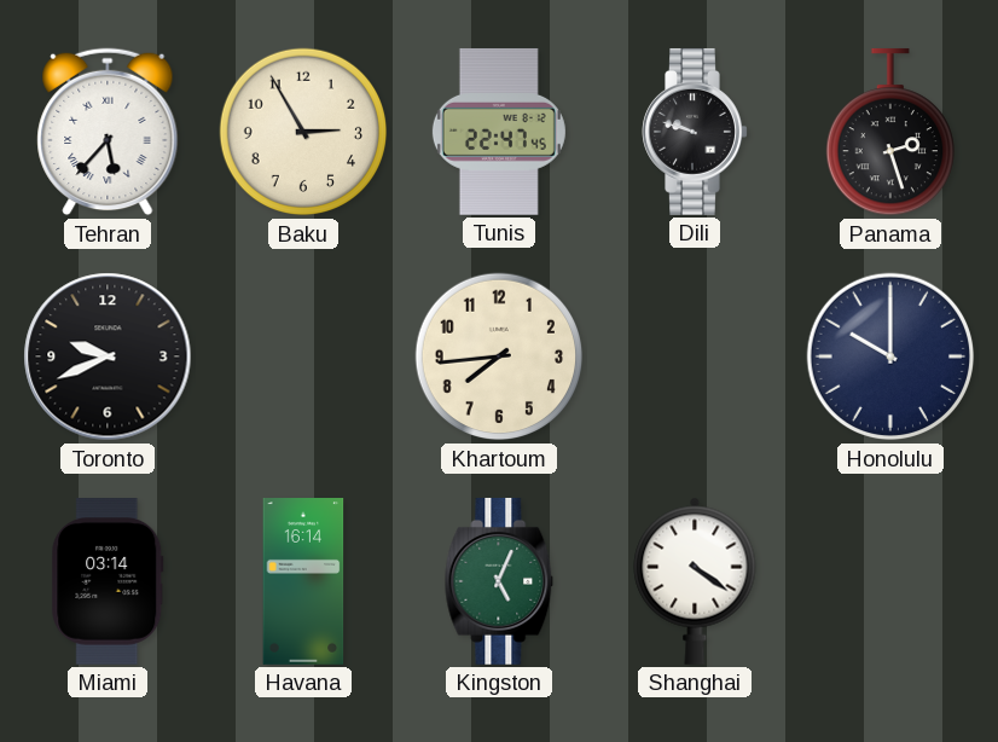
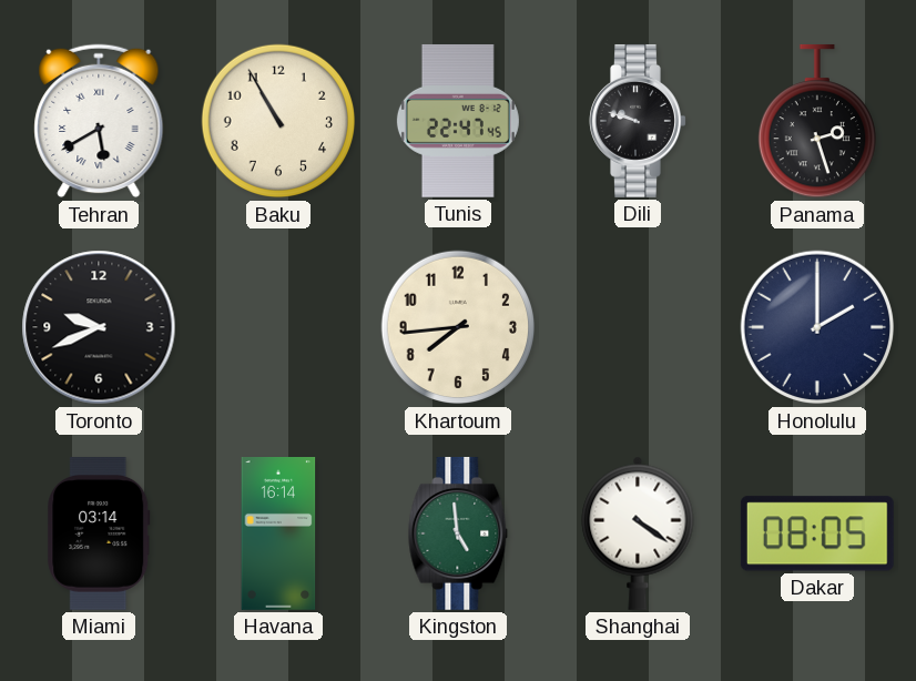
Tehran: 5:37 -> 5:40 (99, 121)
Baku: 2:55 -> 10:55 (278, 121)
Honolulu: 10:00 -> 2:00 (817, 327)
Kingston: 5:04 -> 4:59 (458, 533)
Dakar: none -> 08:05 (817, 533)
